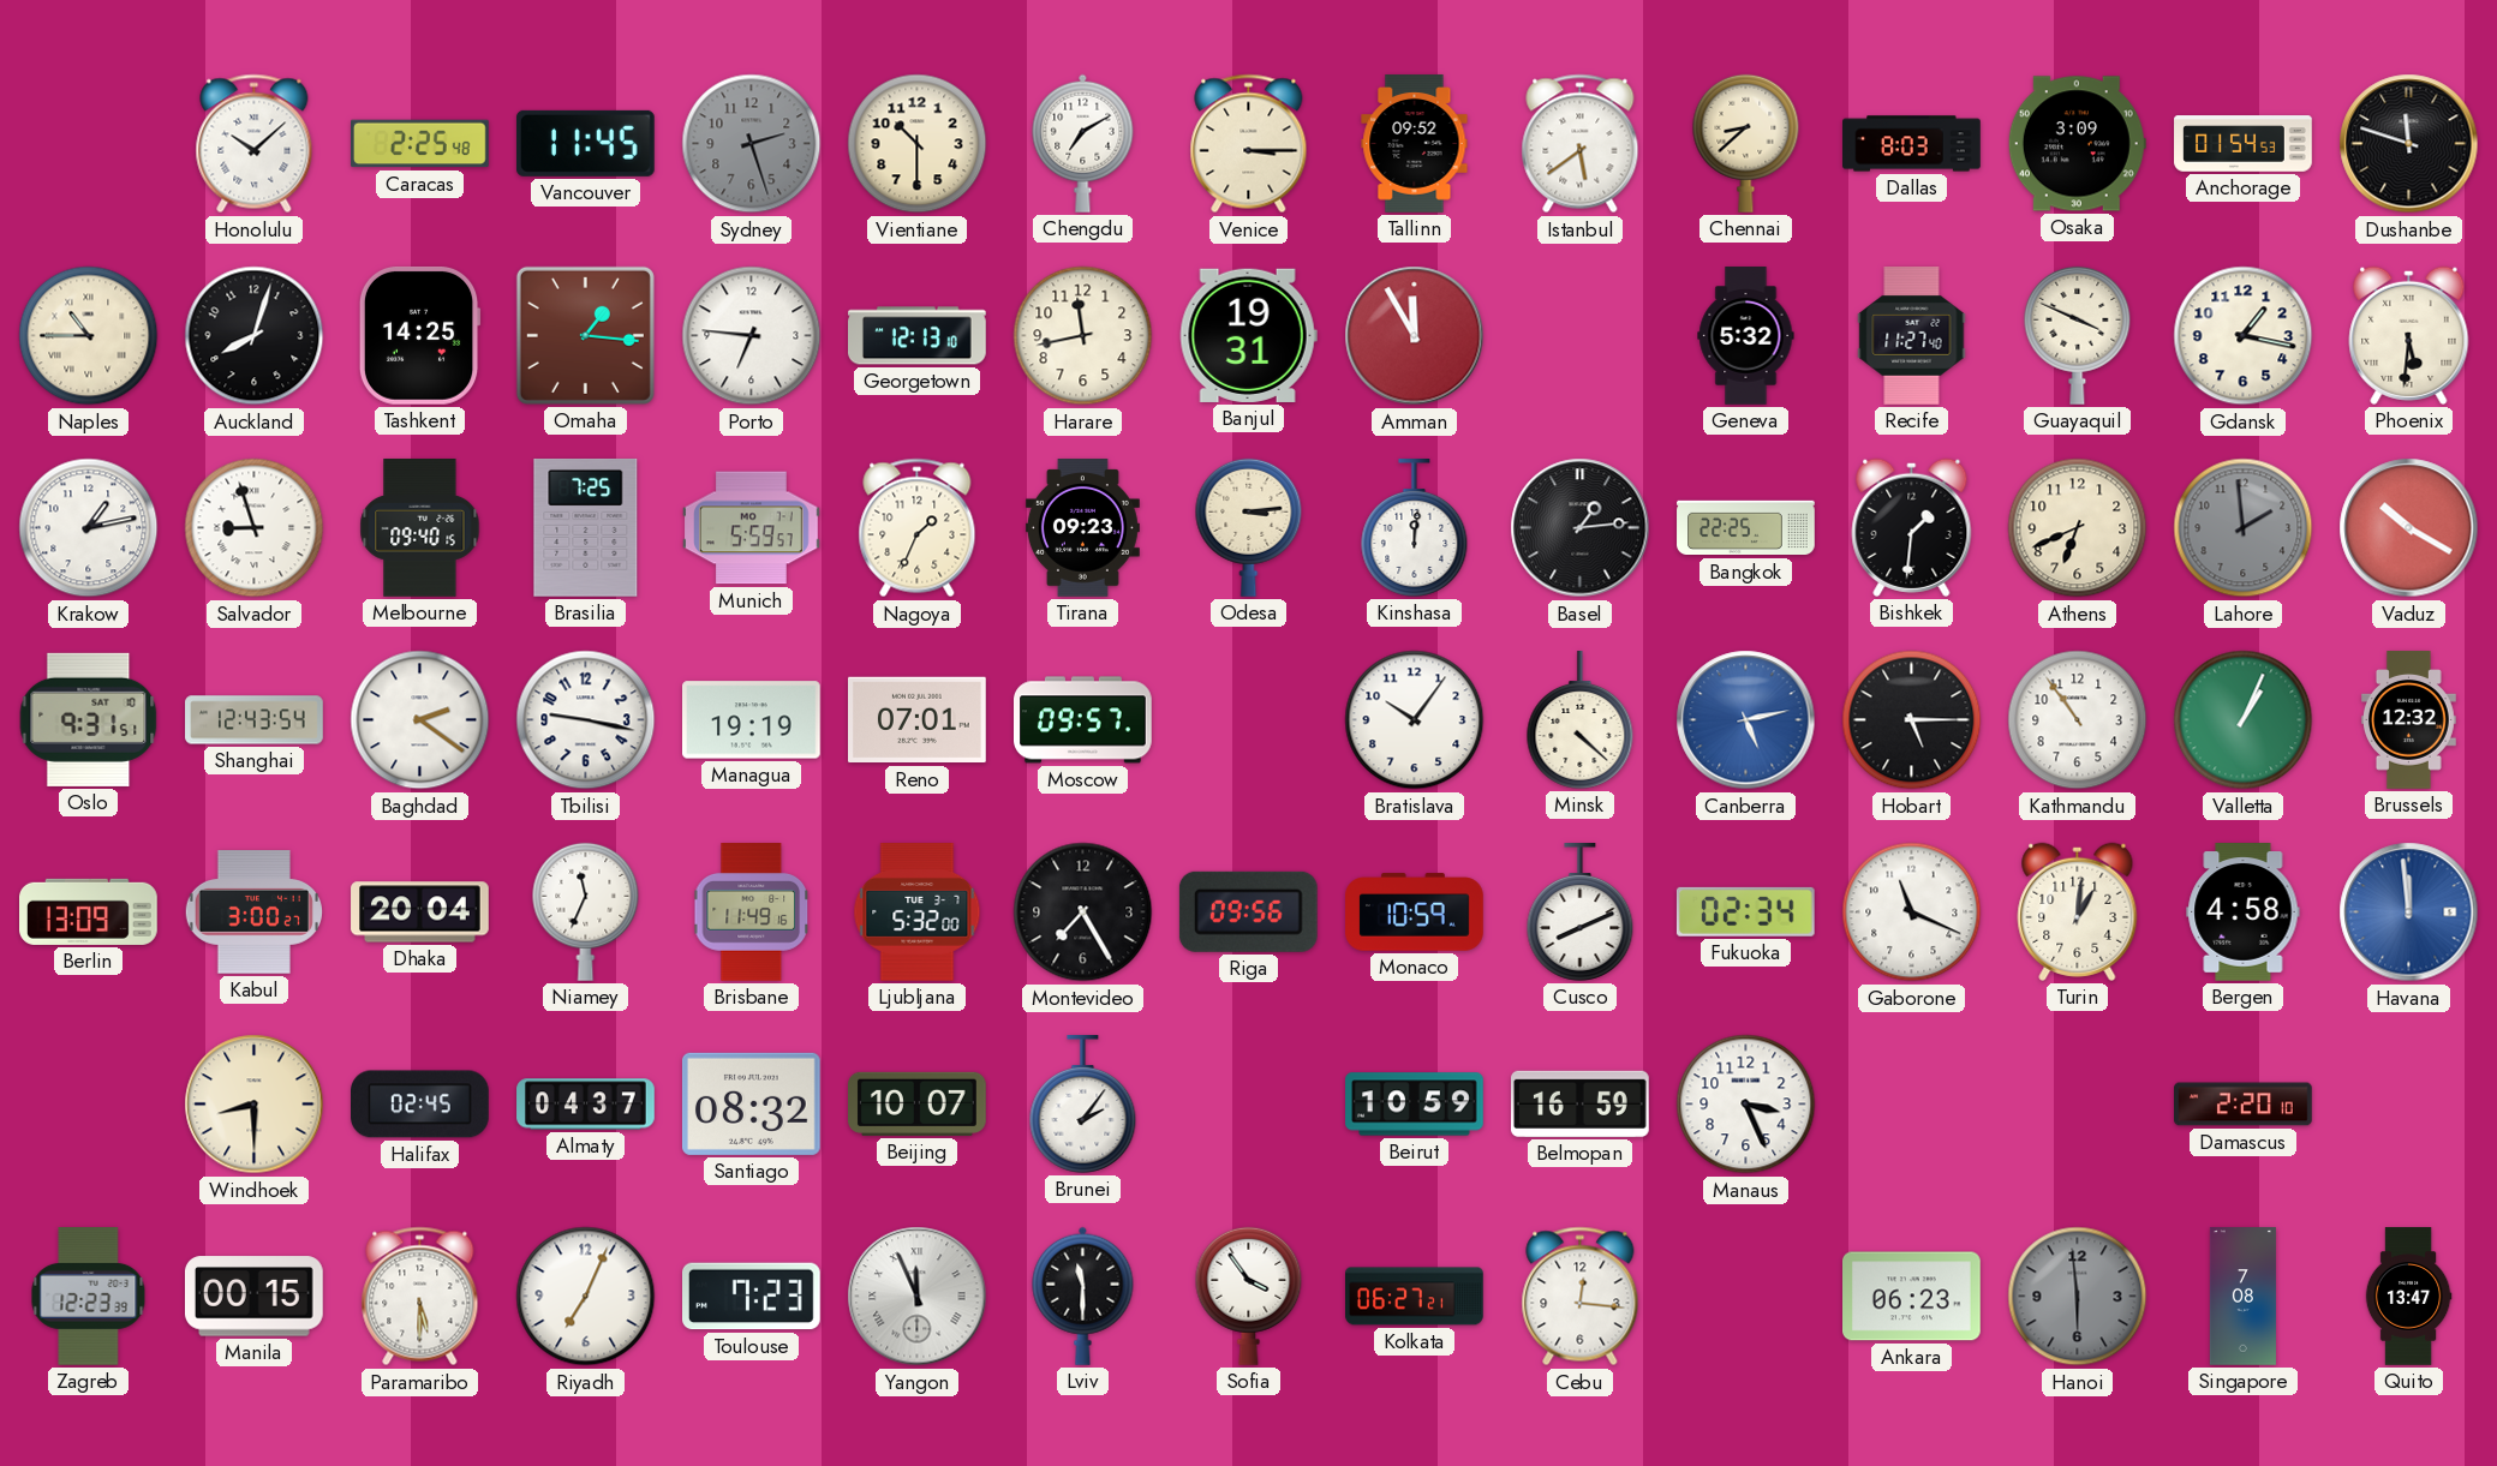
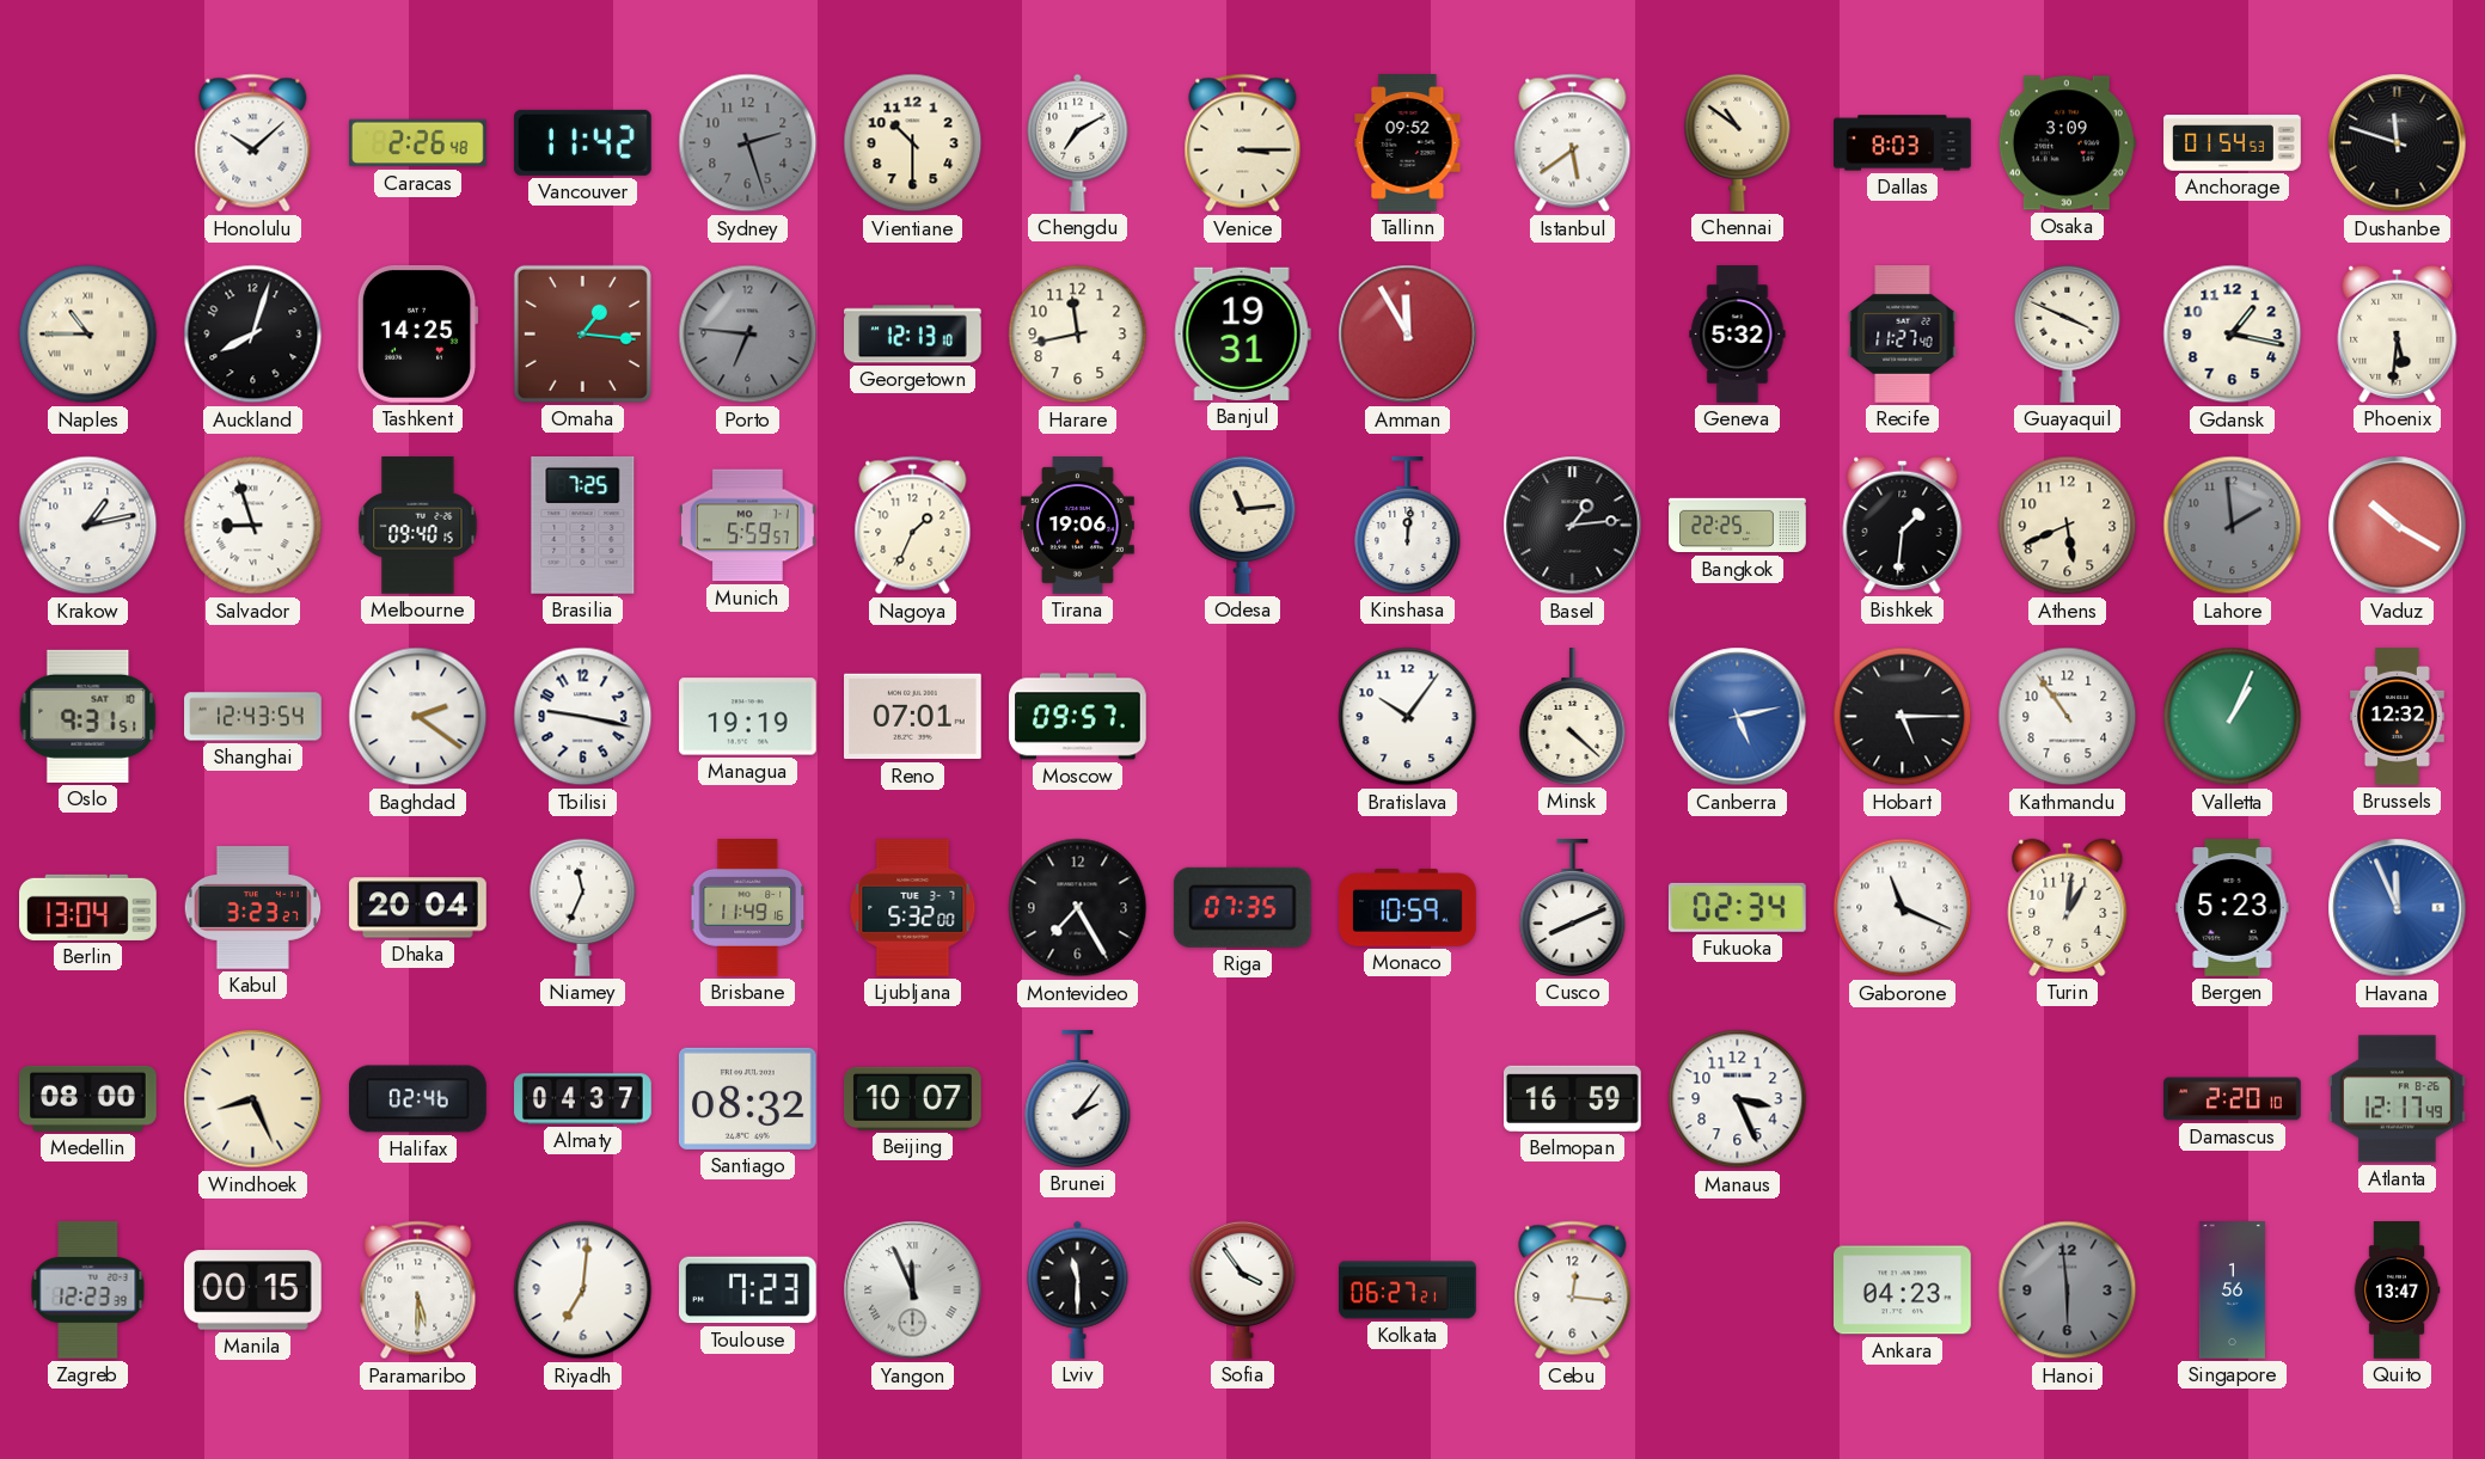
Caracas: 2:25 -> 2:26 (418, 143)
Vancouver: 11:45 -> 11:42 (582, 142)
Chennai: 8:38 -> 10:51 (1738, 142)
Porto dial: white -> grey (748, 335)
Tirana: 09:23 -> 19:06 (1077, 526)
Odesa: 3:14 -> 11:14 (1243, 525)
Athens: 6:41 -> 5:41 (2068, 526)
Berlin: 13:09 -> 13:04 (88, 907)
Kabul: 3:00 -> 3:23 (252, 908)
Riga: 09:56 -> 07:35 (1242, 907)
Bergen: 4:58 -> 5:23 (2233, 908)
Havana: 11:59 -> 11:56 (2398, 908)
Medellin: none -> 08:00 (88, 1098)
Windhoek: 8:30 -> 8:26 (253, 1099)
Halifax: 02:45 -> 02:46 (418, 1099)
Beirut: 10:59 -> none (1415, 1105)
Atlanta: none -> 12:17 (2398, 1099)
Riyadh: 7:04 -> 7:01 (583, 1291)
Ankara: 06:23 -> 04:23 (1903, 1291)
Singapore: 7:08 -> 1:56 (2232, 1291)
